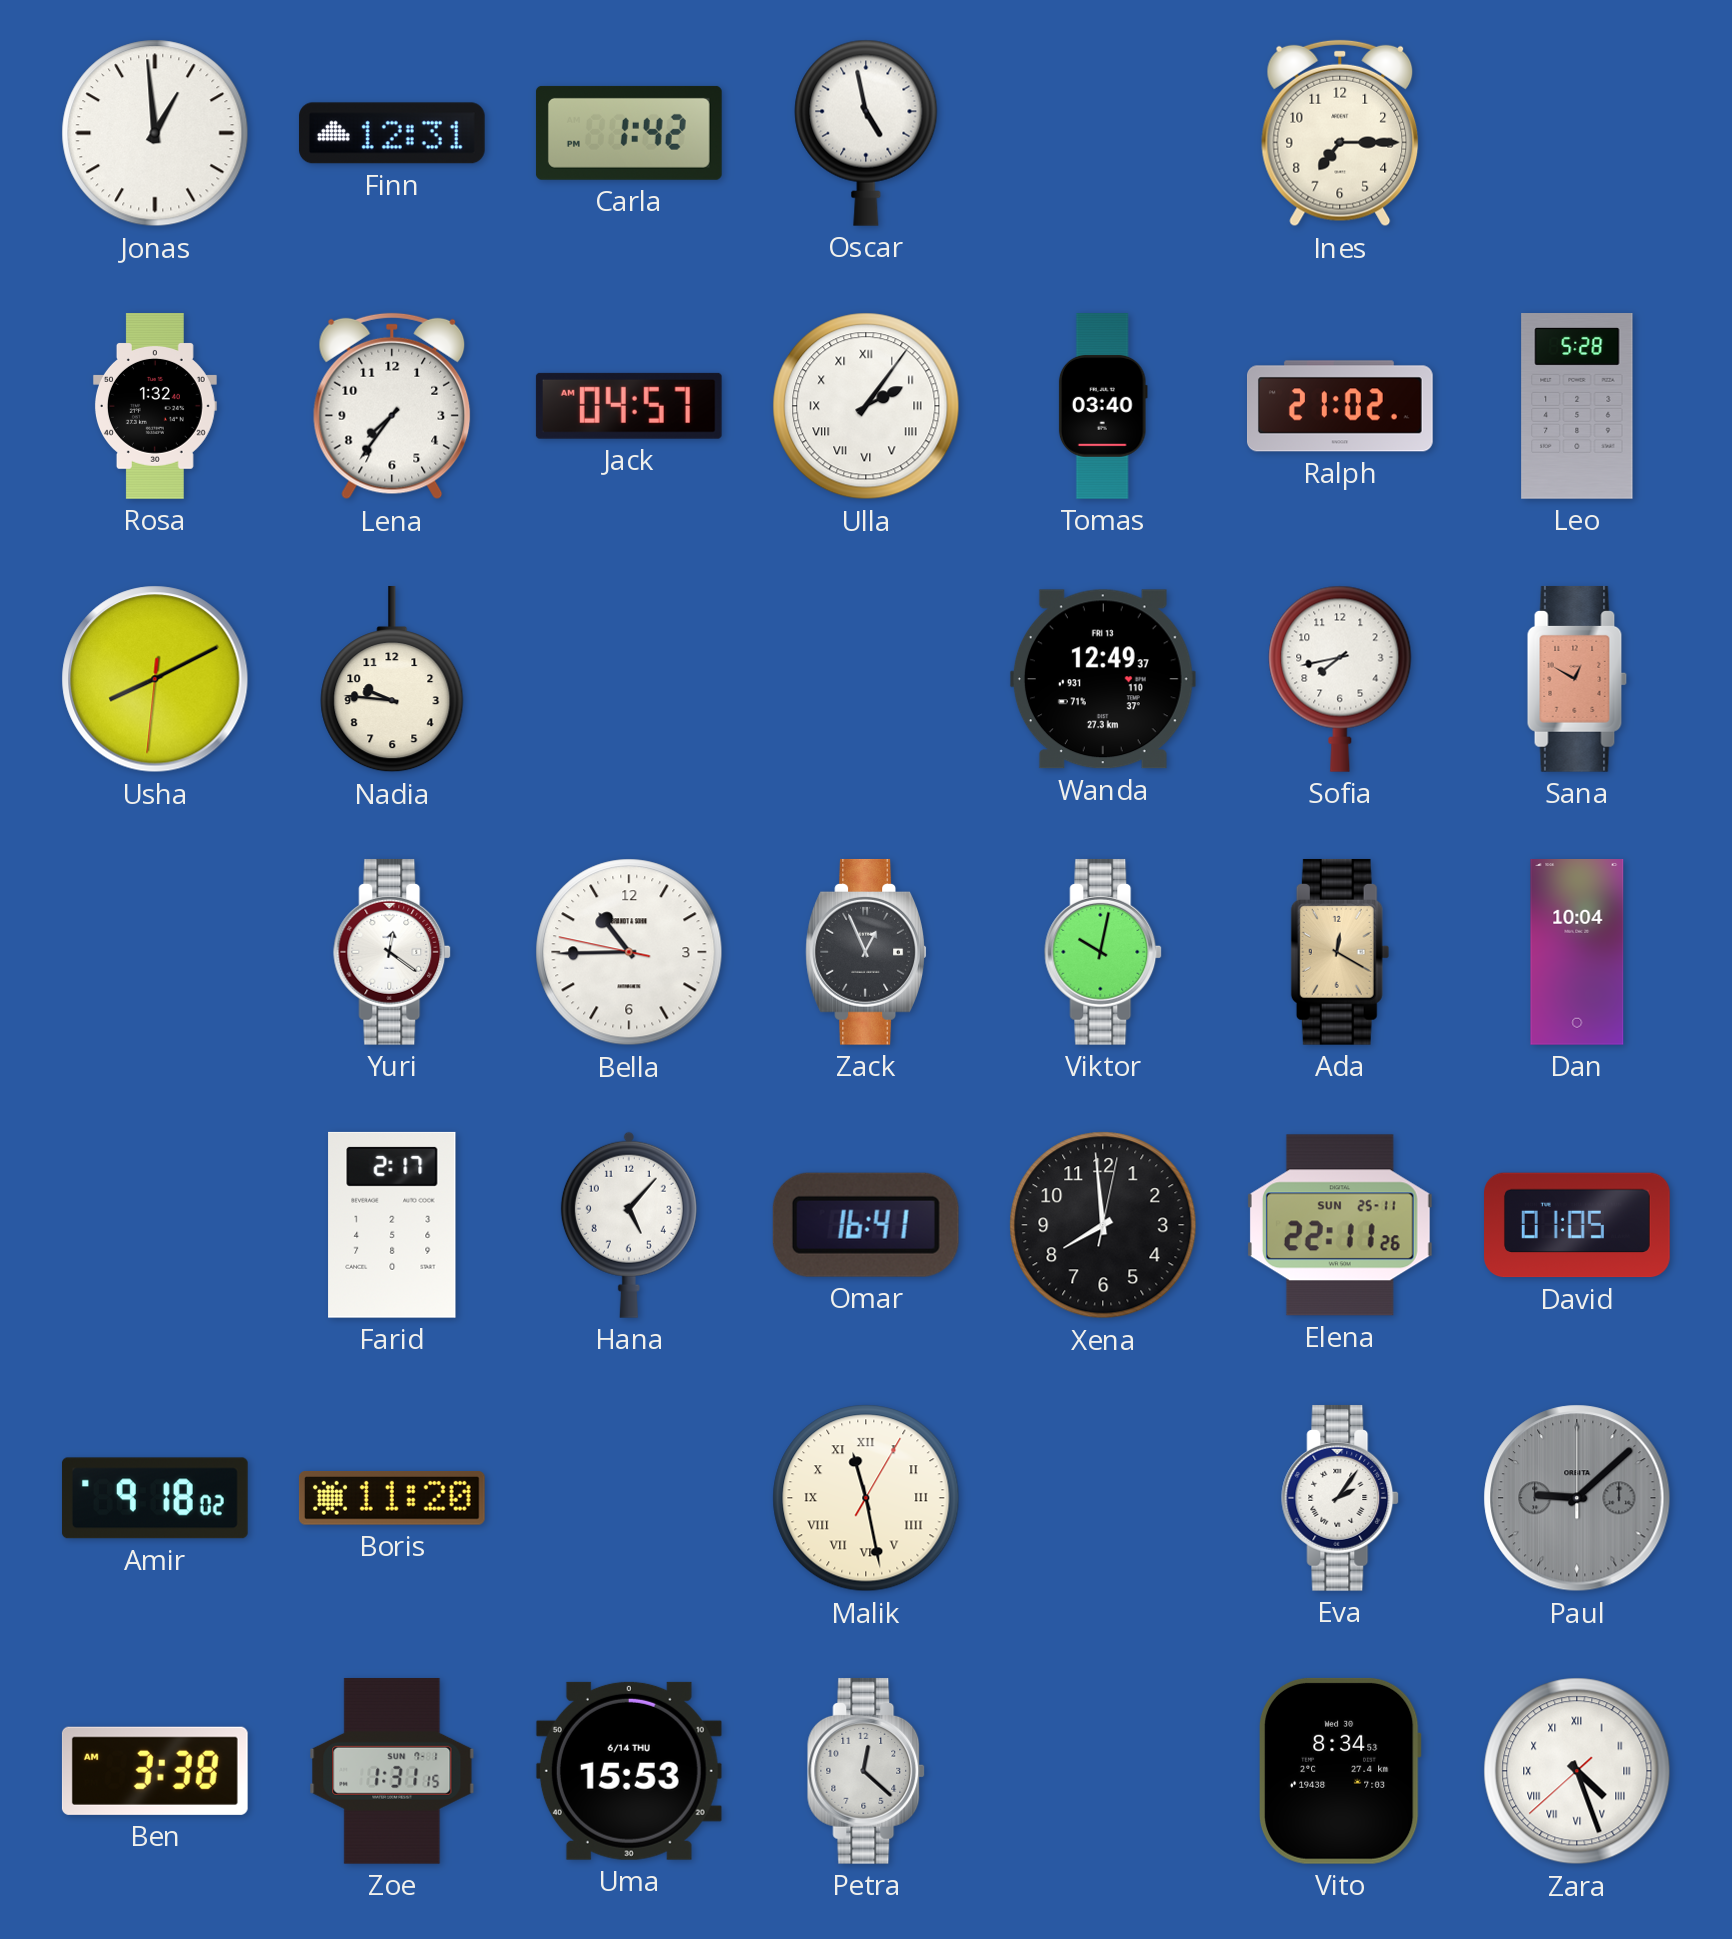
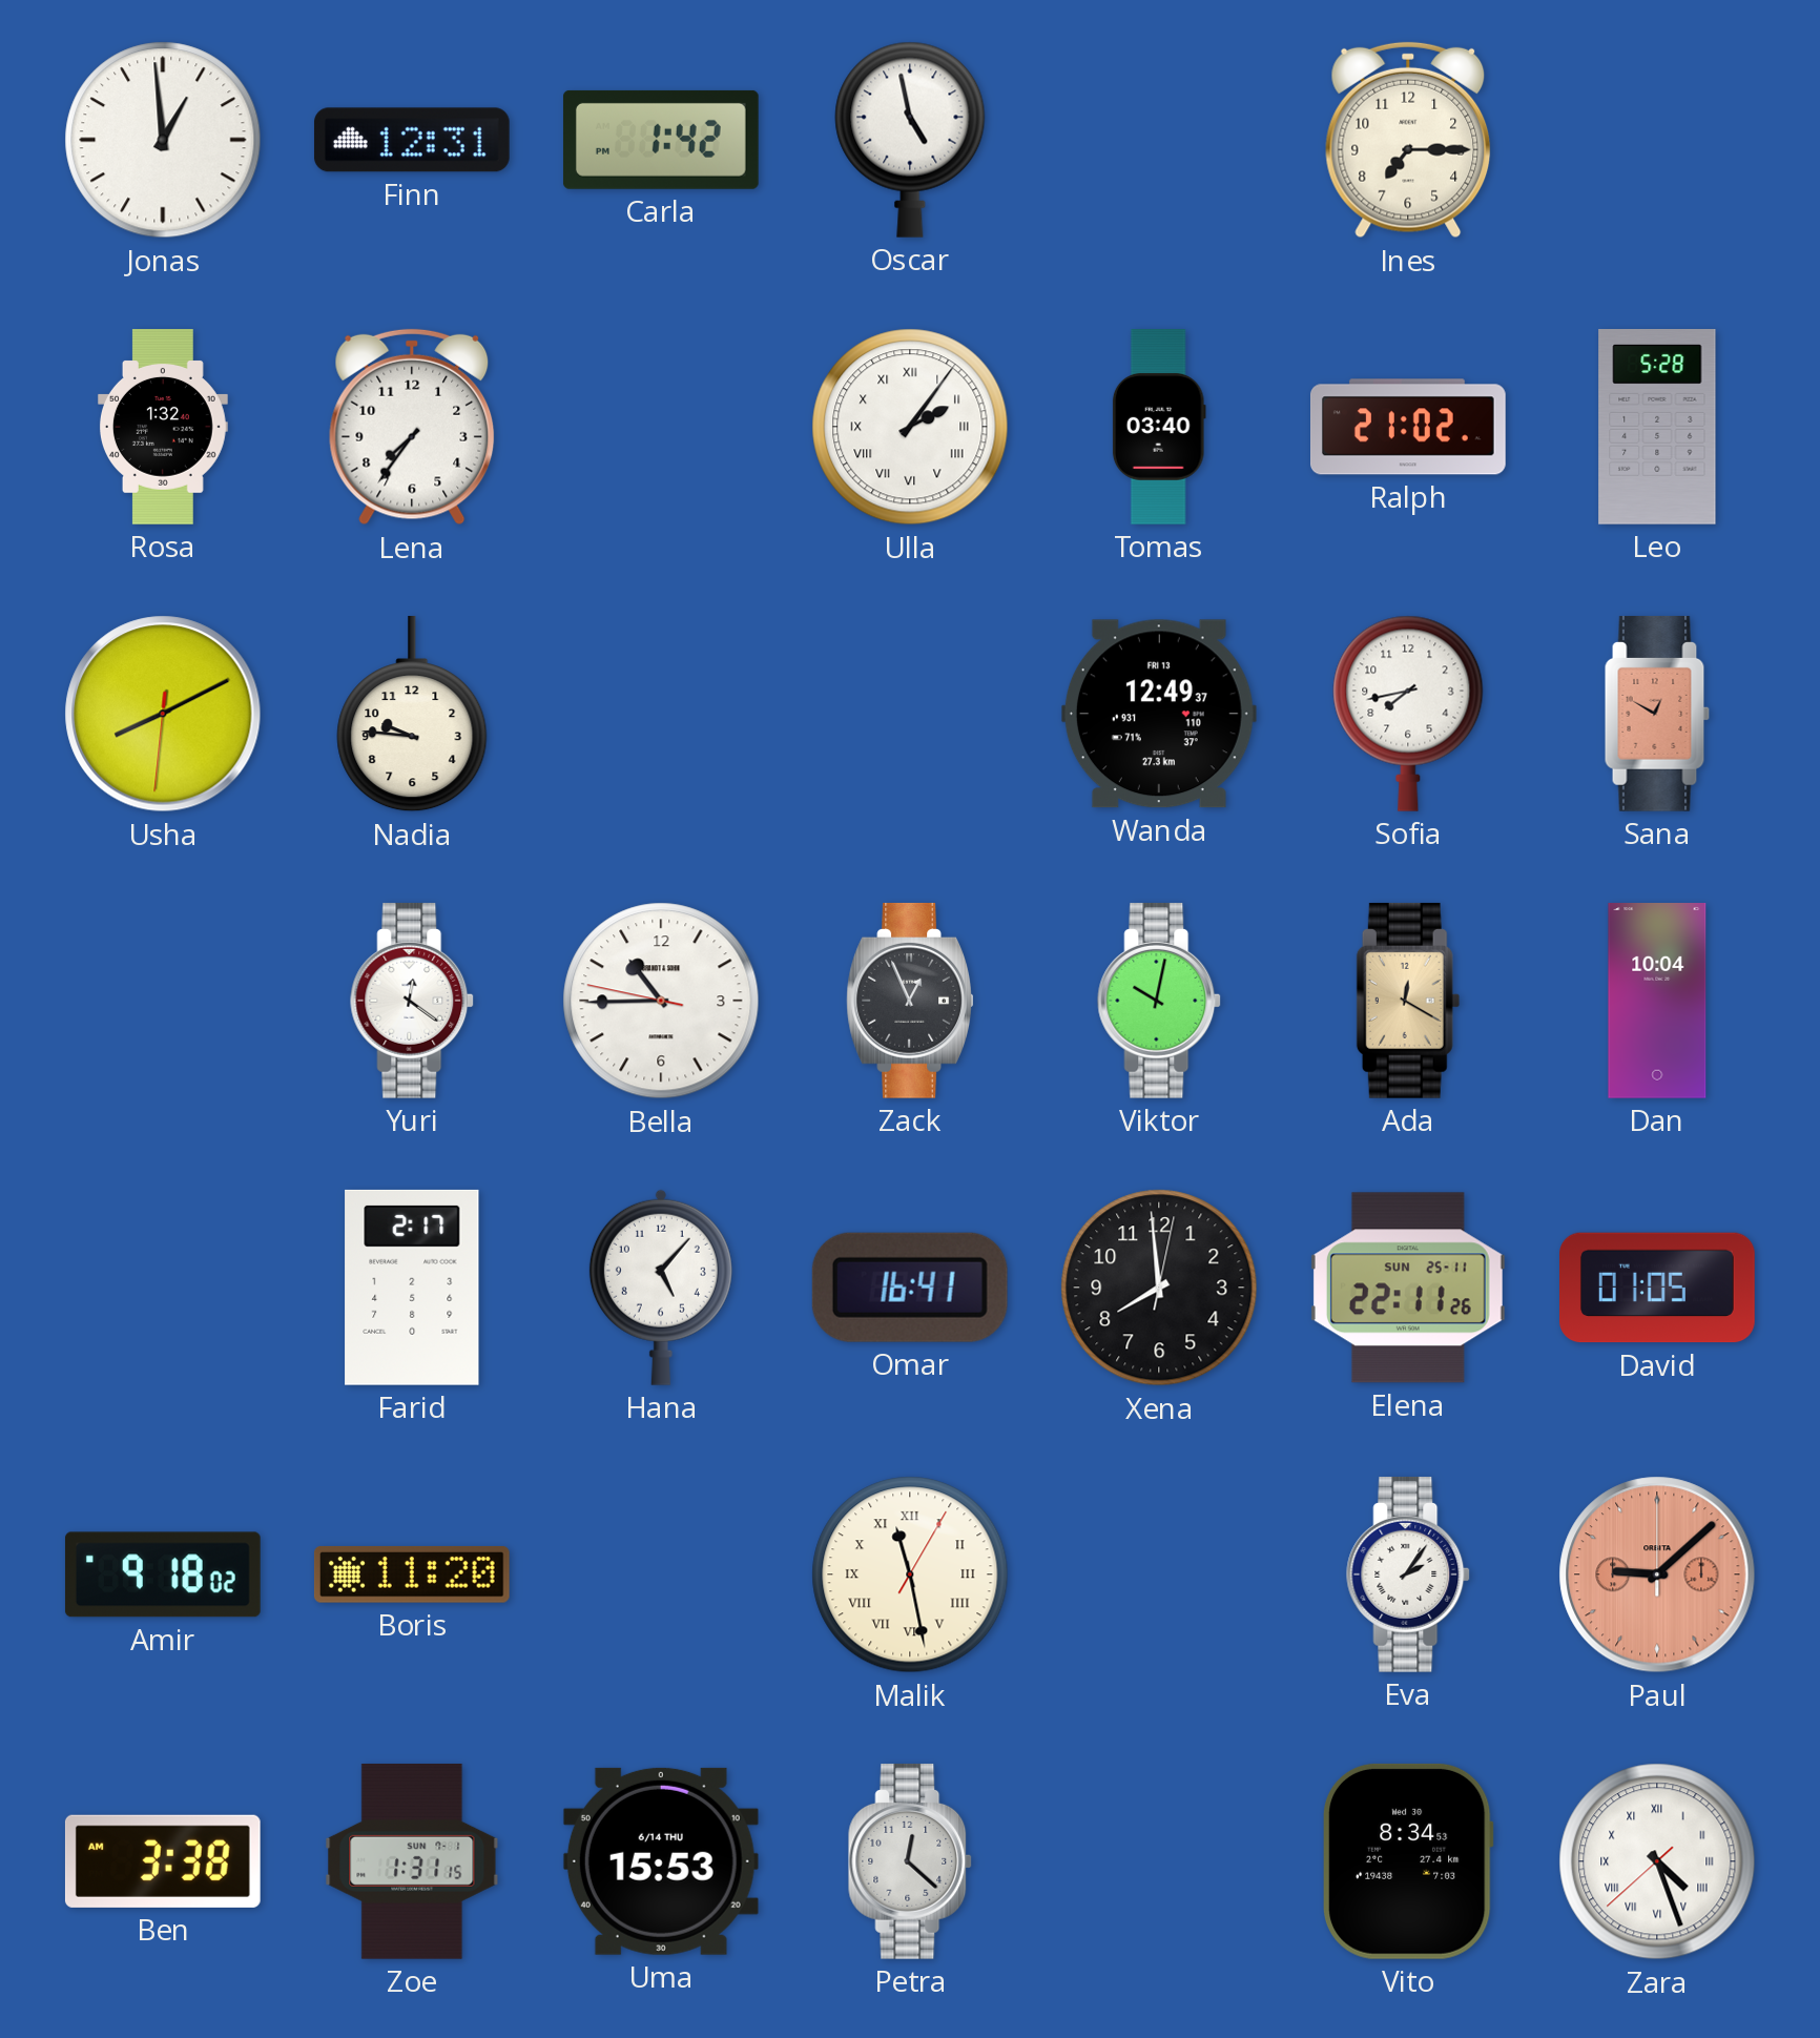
Jack: 04:57 -> none (629, 406)
Paul dial: grey -> salmon (1657, 1574)
